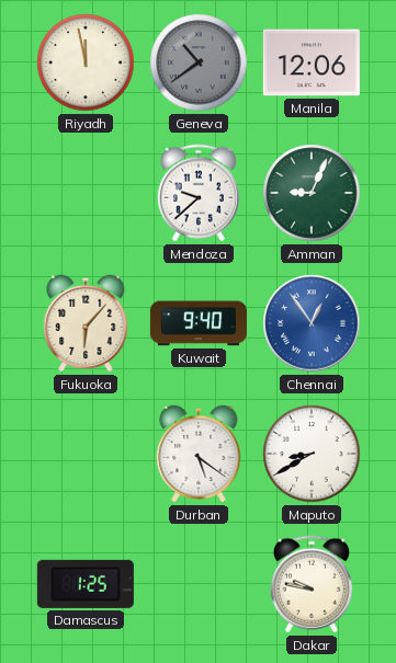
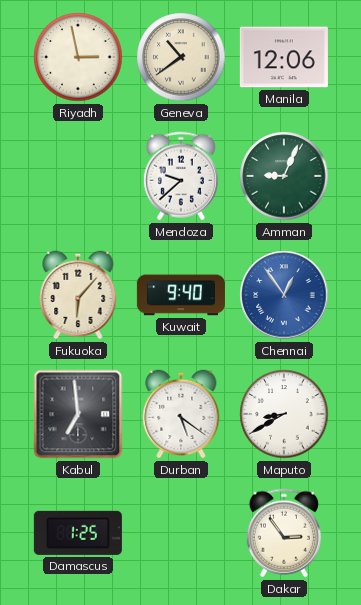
Riyadh: 11:58 -> 2:58 (78, 57)
Geneva dial: grey -> cream (181, 57)
Kabul: none -> 6:59 (78, 414)
Dakar: 9:47 -> 2:54 (284, 533)
